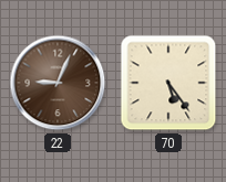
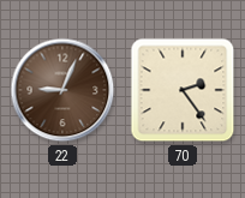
70: 5:24 -> 2:24 (183, 90)
